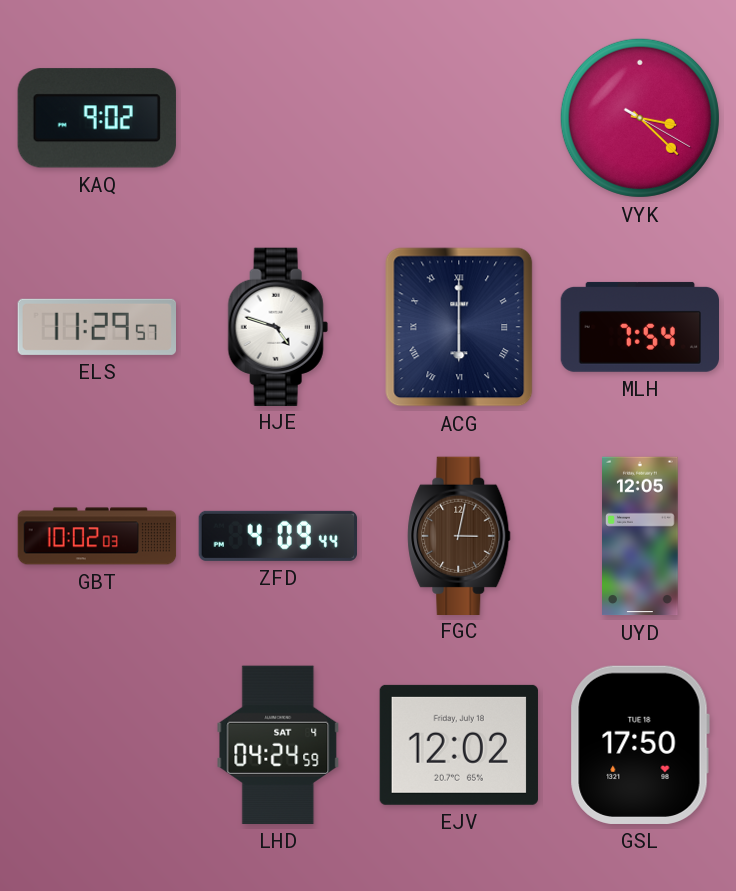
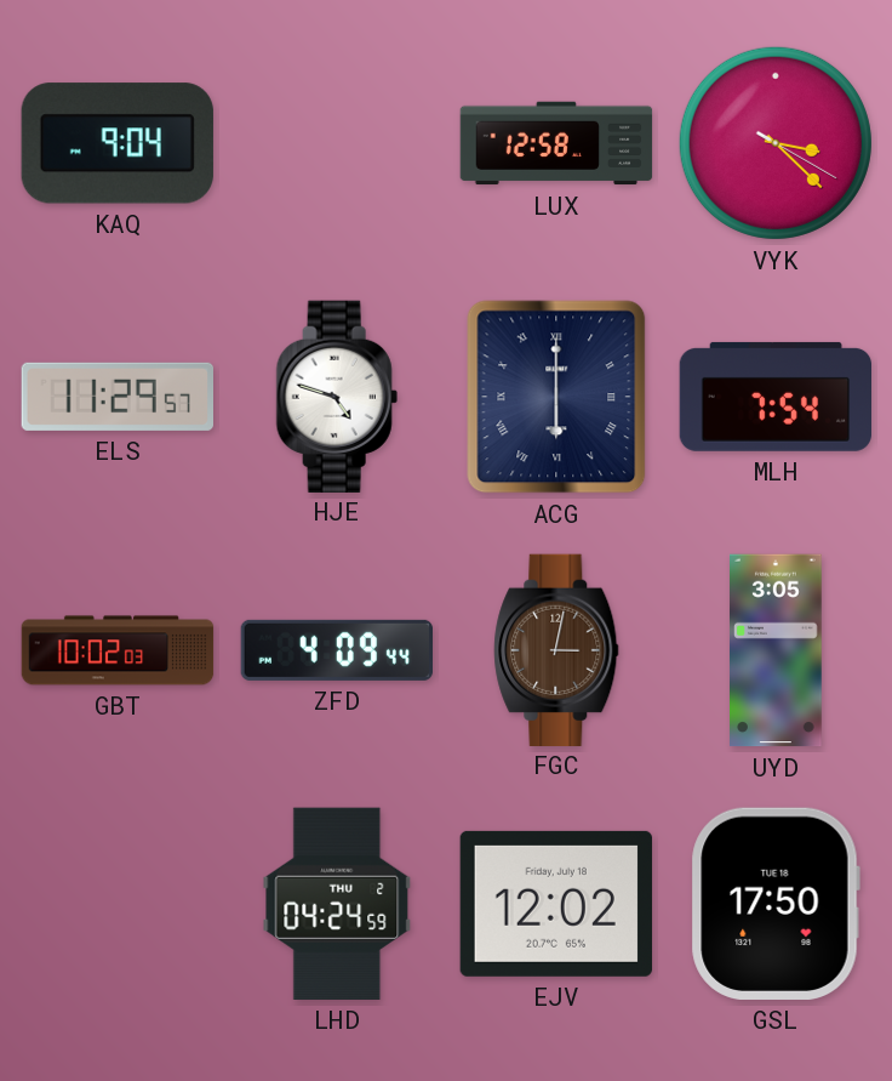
KAQ: 9:02 -> 9:04 (118, 143)
LUX: none -> 12:58 (556, 143)
UYD: 12:05 -> 3:05 (777, 650)
LHD date: SAT 4 -> THU 2 (337, 904)
